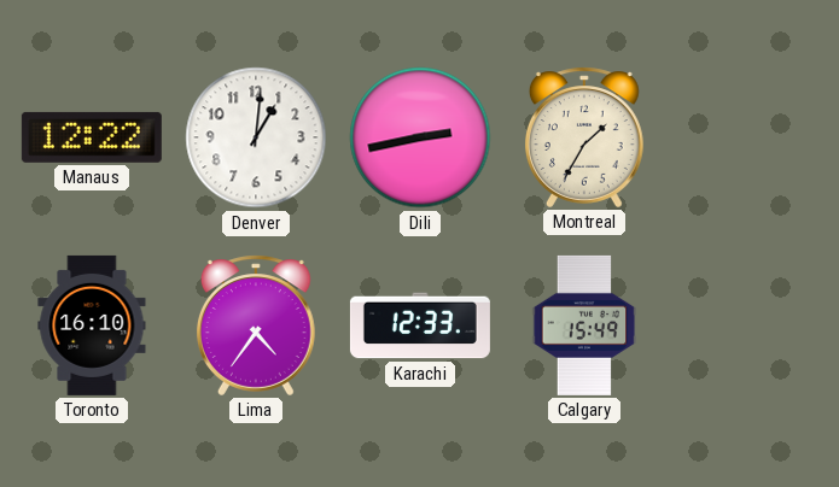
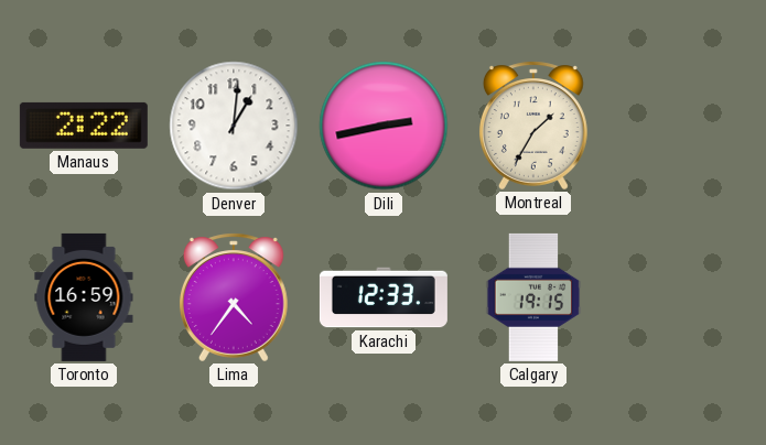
Manaus: 12:22 -> 2:22 (84, 126)
Toronto: 16:10 -> 16:59 (84, 297)
Calgary: 15:49 -> 19:15 (533, 297)
